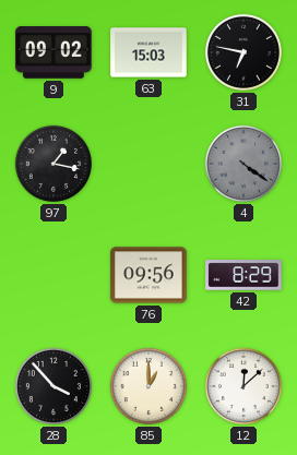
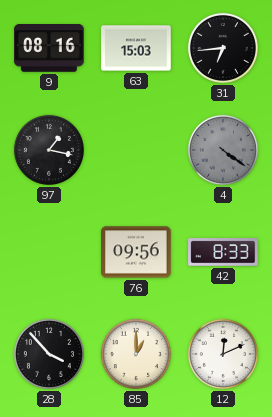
9: 09:02 -> 08:16 (49, 48)
31: 6:47 -> 6:44 (223, 48)
42: 8:29 -> 8:33 (223, 252)
12: 12:08 -> 12:11 (223, 354)
